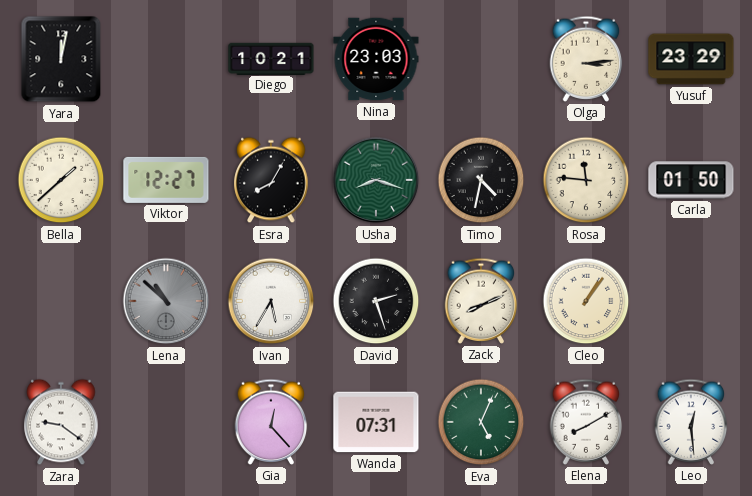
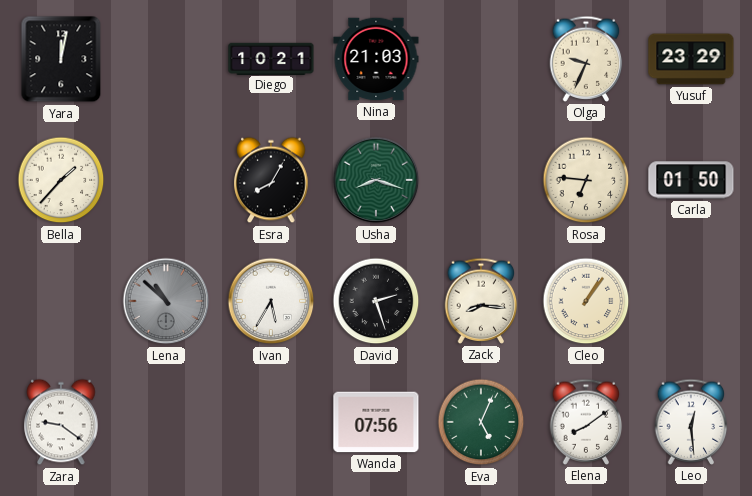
Nina: 23:03 -> 21:03 (376, 59)
Olga: 3:14 -> 9:34 (586, 59)
Bella: 1:38 -> 1:37 (61, 180)
Viktor: 12:27 -> none (166, 180)
Timo: 4:32 -> none (481, 180)
Rosa: 11:46 -> 6:46 (586, 180)
Zack: 8:11 -> 8:16 (481, 301)
Gia: 12:23 -> none (271, 422)
Wanda: 07:31 -> 07:56 (376, 422)
Elena: 8:10 -> 8:09 (586, 422)
